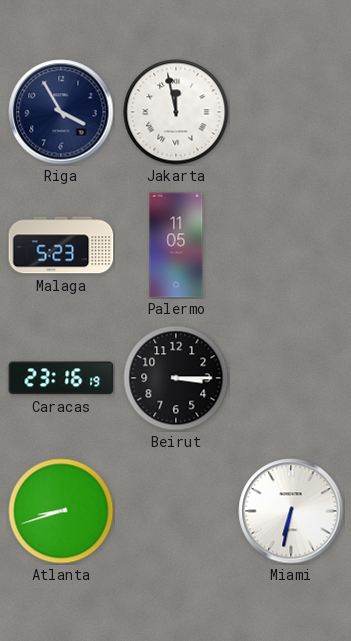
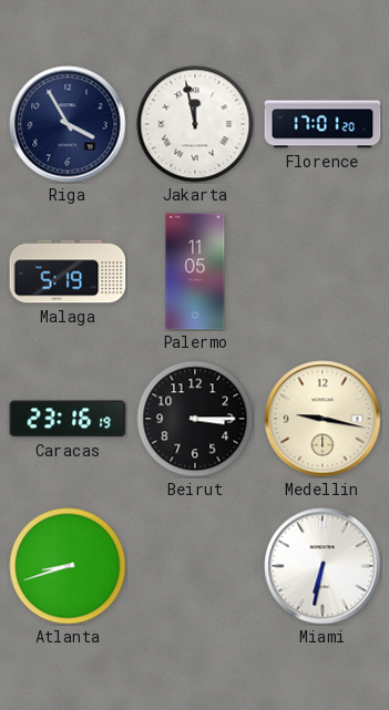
Florence: none -> 17:01 (323, 124)
Malaga: 5:23 -> 5:19 (68, 271)
Medellin: none -> 9:17 (323, 419)
